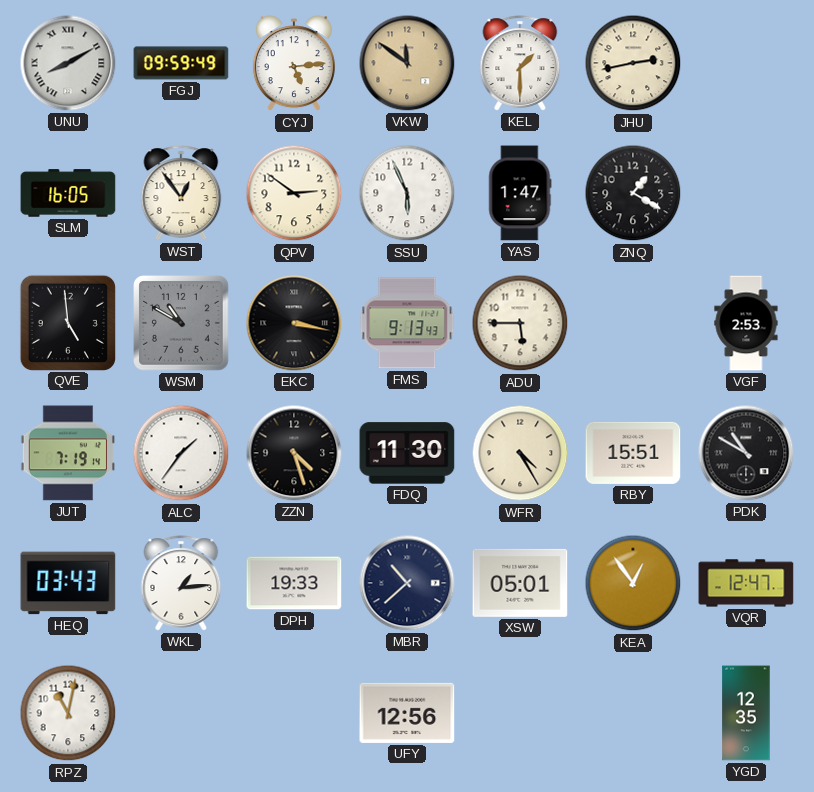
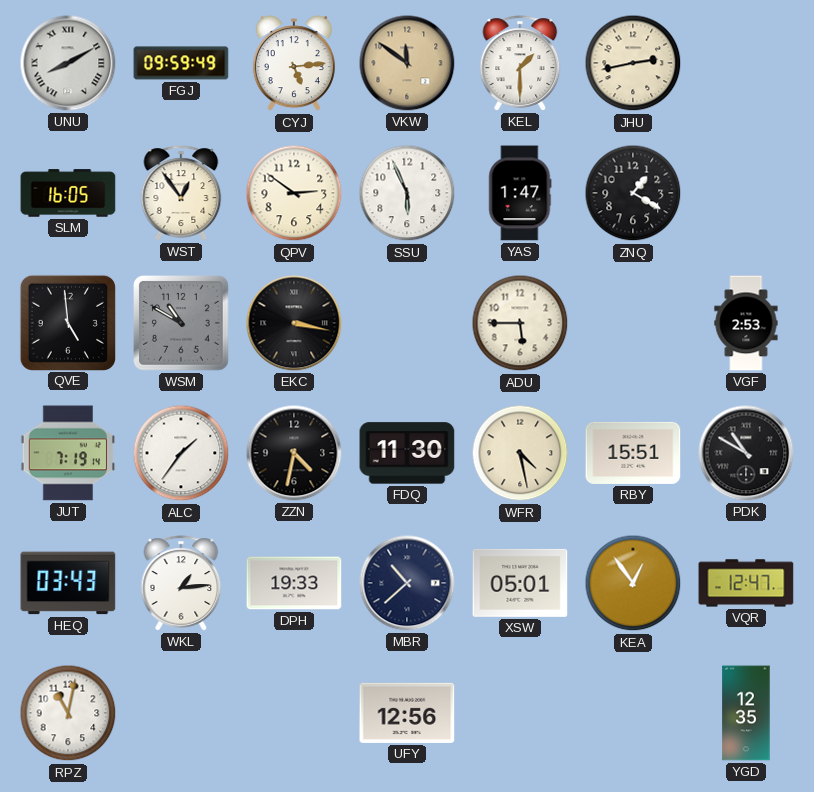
FMS: 9:13 -> none (407, 323)
ZZN: 4:27 -> 4:32 (294, 453)
WFR: 4:25 -> 4:28 (520, 453)
